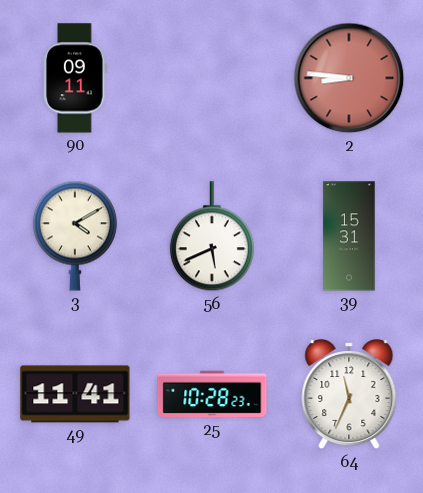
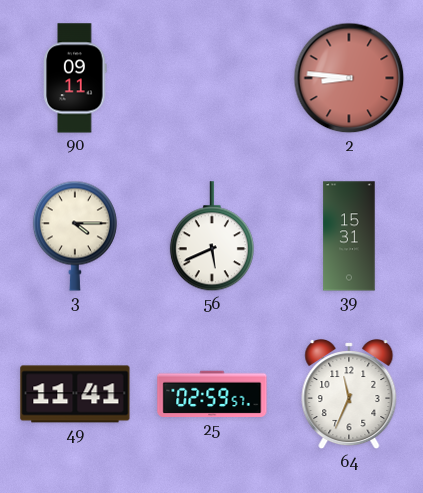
3: 4:10 -> 4:15 (75, 236)
25: 10:28 -> 02:59 (212, 394)
